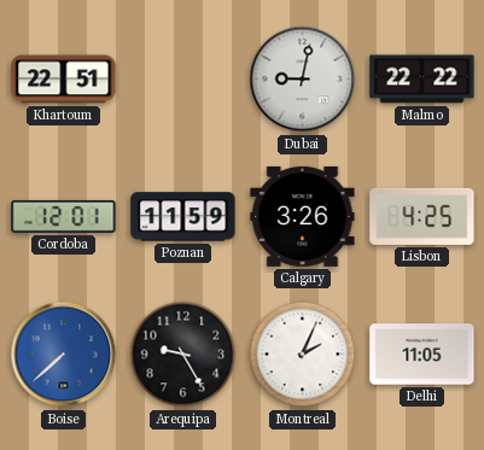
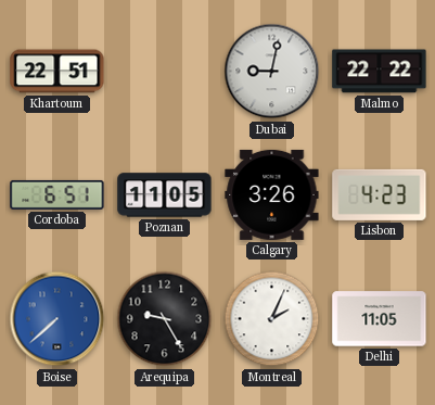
Cordoba: 12:01 -> 6:51 (57, 194)
Poznan: 11:59 -> 11:05 (165, 195)
Lisbon: 4:25 -> 4:23 (380, 194)
